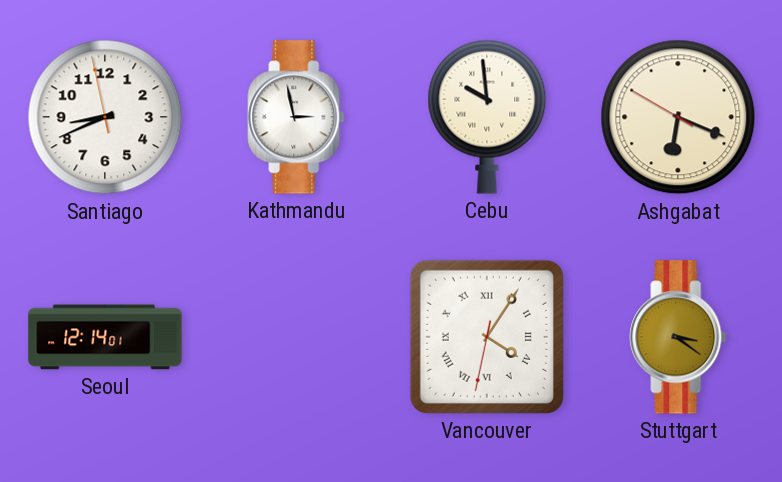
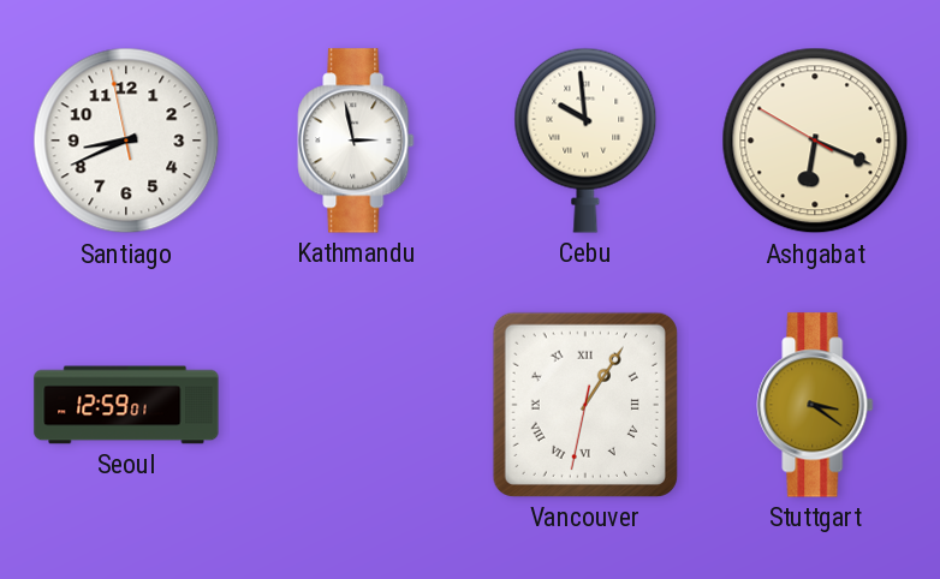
Seoul: 12:14 -> 12:59 (126, 405)
Vancouver: 4:05 -> 1:05 (585, 405)
